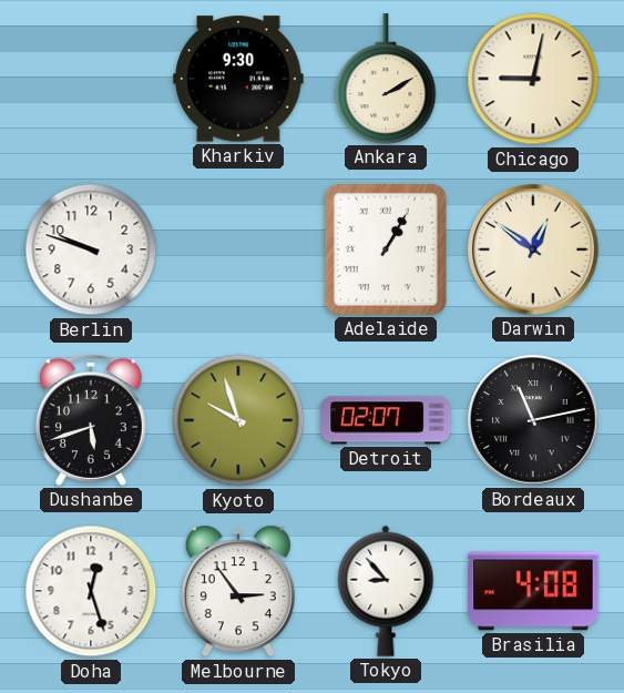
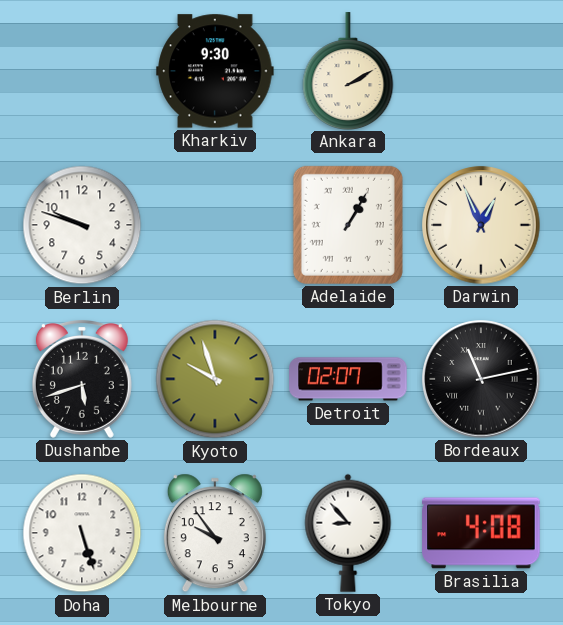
Chicago: 9:02 -> none (533, 79)
Darwin: 12:51 -> 12:56 (481, 225)
Doha: 12:27 -> 5:27 (82, 533)
Melbourne: 2:54 -> 9:54 (215, 533)
